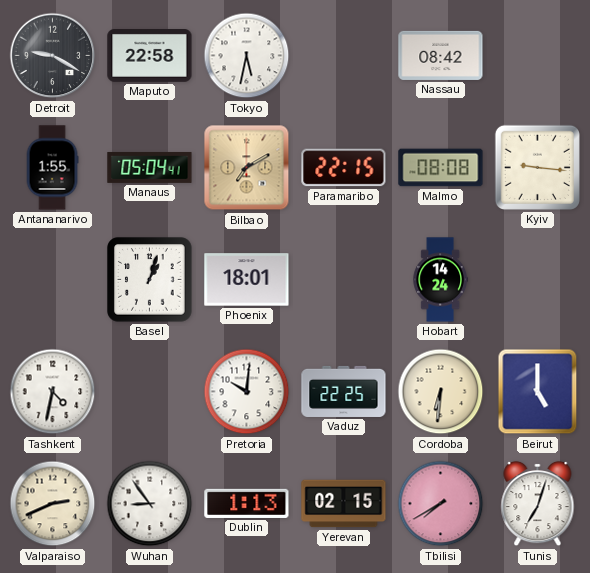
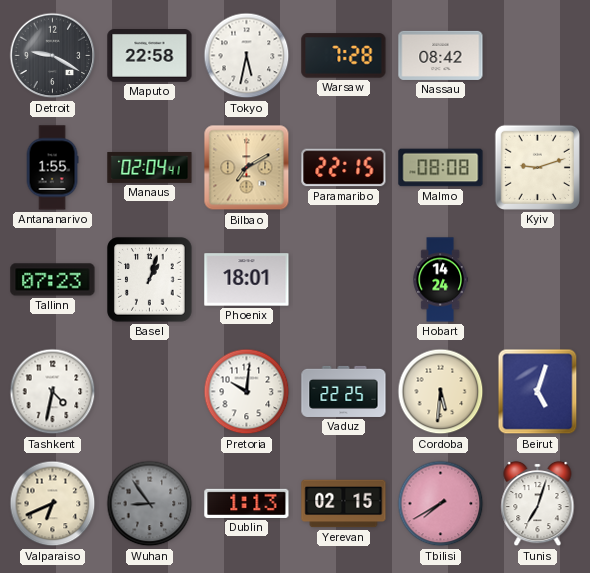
Warsaw: none -> 7:28 (344, 56)
Manaus: 05:04 -> 02:04 (150, 167)
Kyiv: 9:16 -> 9:12 (537, 167)
Tallinn: none -> 07:23 (53, 280)
Cordoba: 6:31 -> 5:31 (441, 392)
Beirut: 5:00 -> 5:03 (538, 392)
Valparaiso: 2:41 -> 6:41 (53, 504)
Wuhan dial: white -> grey (150, 504)
